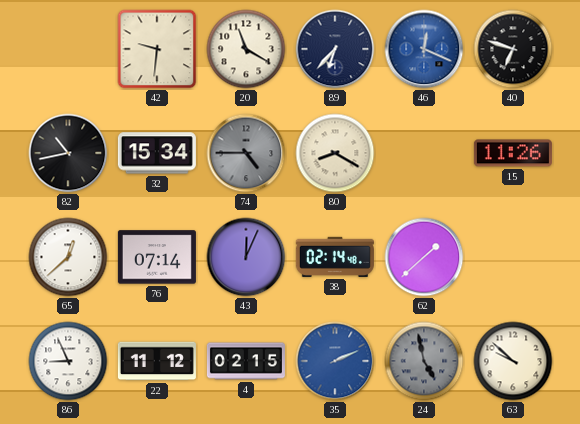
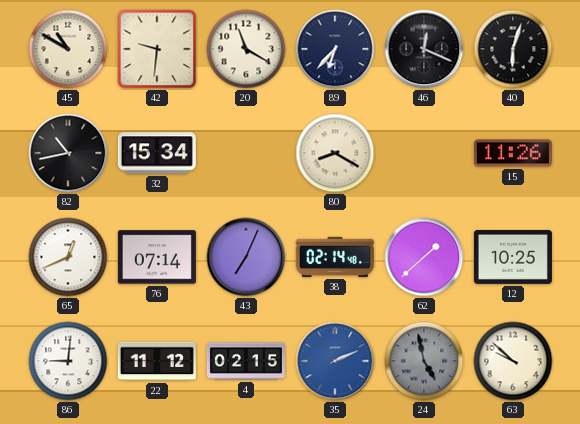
45: none -> 10:50 (68, 49)
46 dial: blue -> black (424, 49)
40: 6:48 -> 6:03 (513, 49)
74: 4:45 -> none (246, 153)
65: 12:38 -> 12:41 (68, 257)
43: 12:04 -> 7:04 (246, 257)
12: none -> 10:25 (513, 257)
86: 8:56 -> 9:01 (68, 361)
